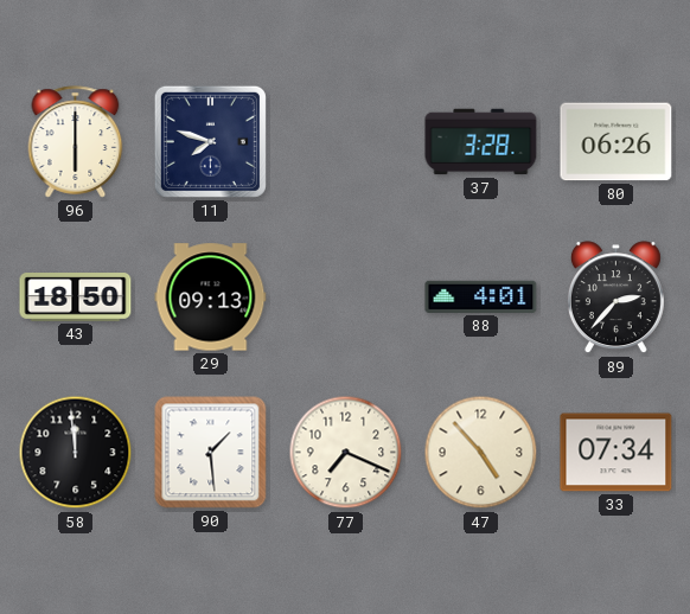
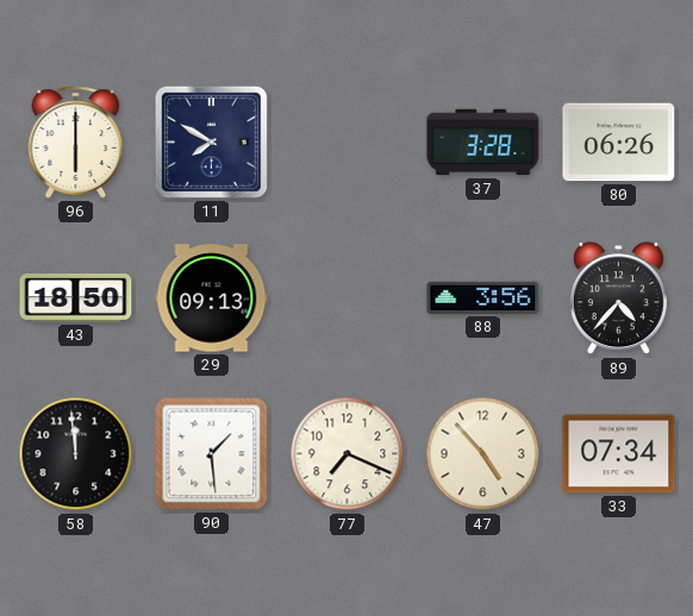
11: 7:48 -> 7:50 (211, 142)
88: 4:01 -> 3:56 (483, 297)
89: 2:37 -> 4:37 (618, 298)
